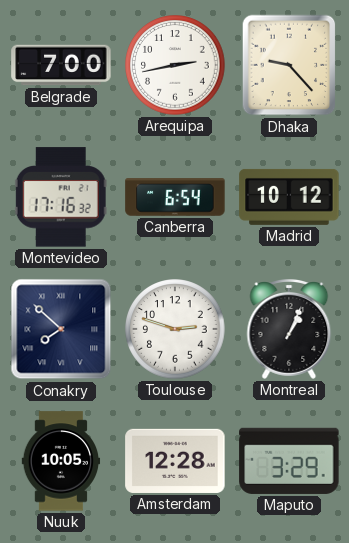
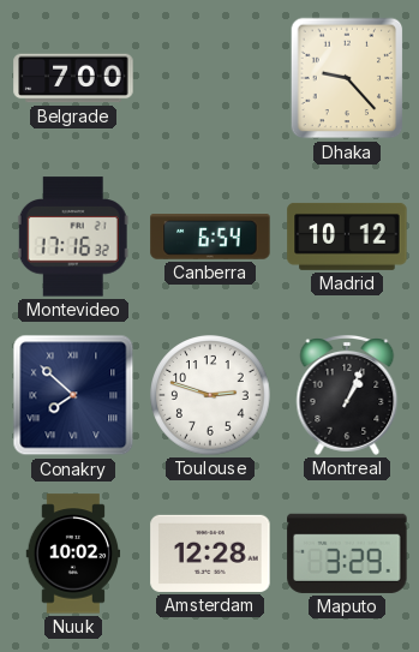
Arequipa: 2:43 -> none (175, 65)
Nuuk: 10:05 -> 10:02 (73, 554)
